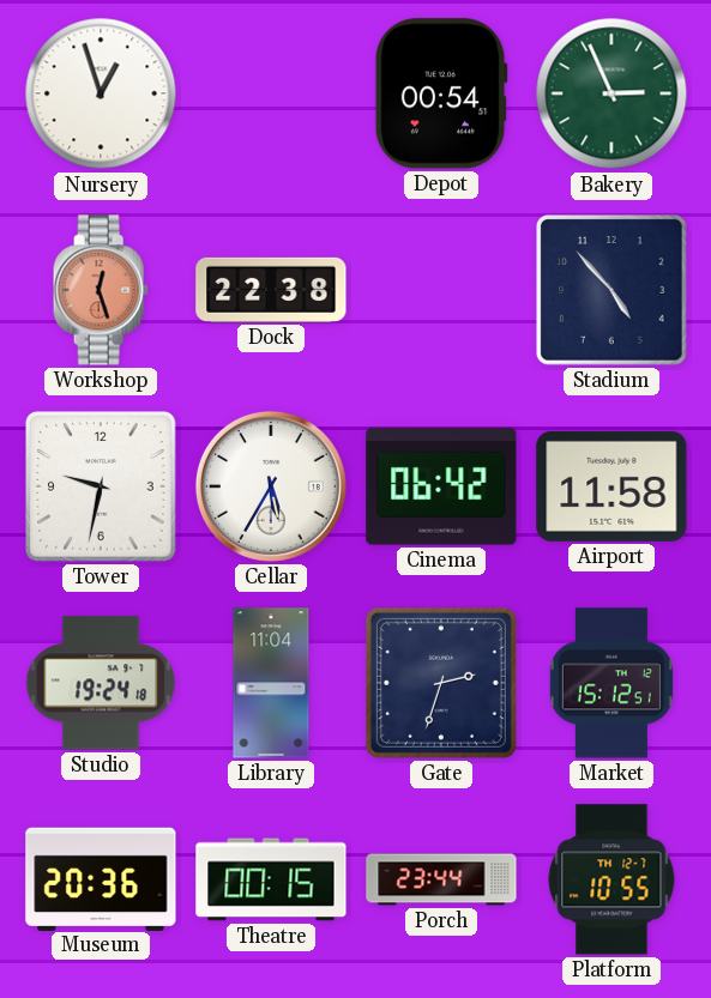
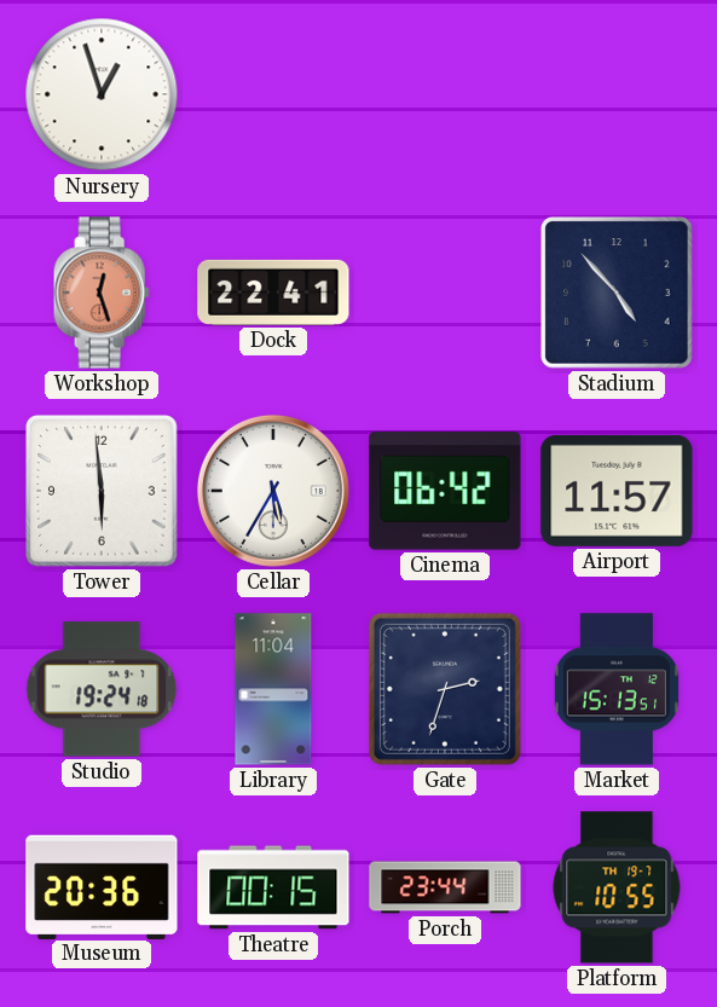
Depot: 00:54 -> none (441, 93)
Bakery: 2:56 -> none (611, 93)
Dock: 22:38 -> 22:41 (273, 293)
Tower: 9:32 -> 5:59 (103, 492)
Airport: 11:58 -> 11:57 (617, 491)
Market: 15:12 -> 15:13 (617, 689)
Platform date: TH 12-7 -> TH 19-7 (617, 887)
